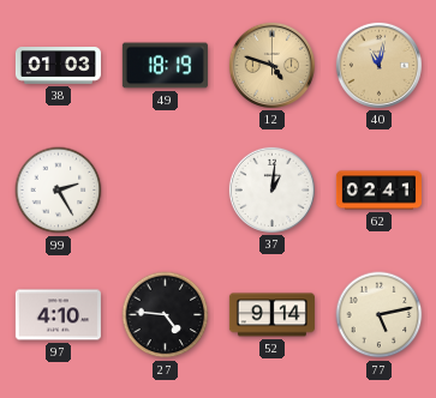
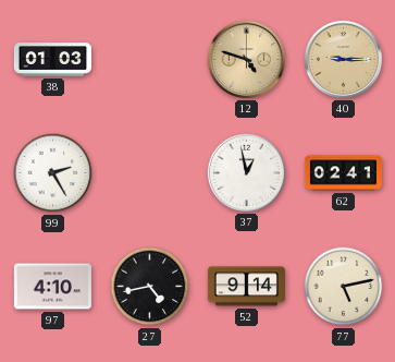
49: 18:19 -> none (165, 66)
40: 11:02 -> 9:15 (343, 59)
37: 1:01 -> 12:58 (246, 172)
27: 4:46 -> 4:43 (150, 287)
